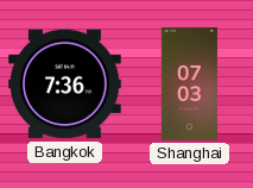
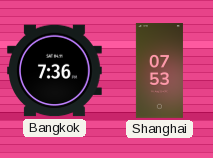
Shanghai: 07:03 -> 07:53 (159, 71)
